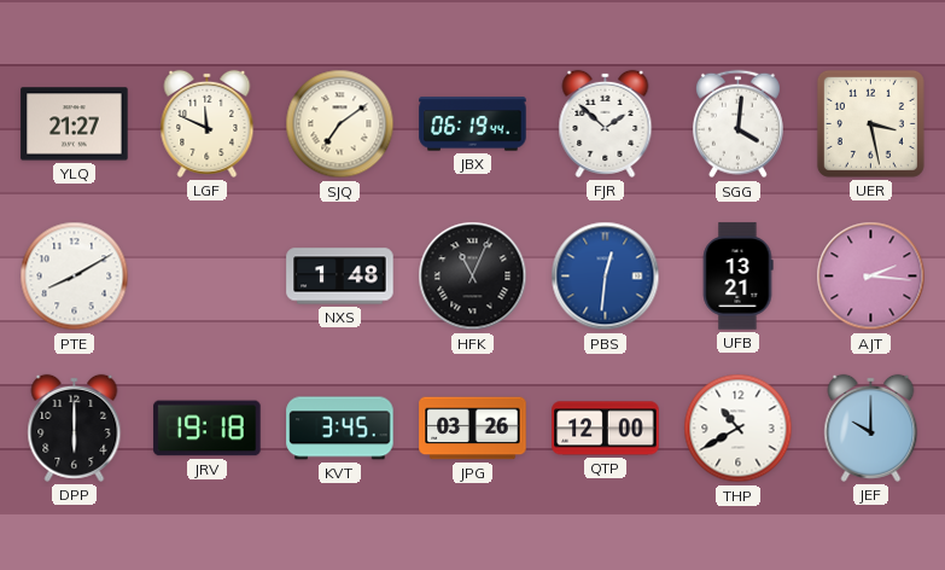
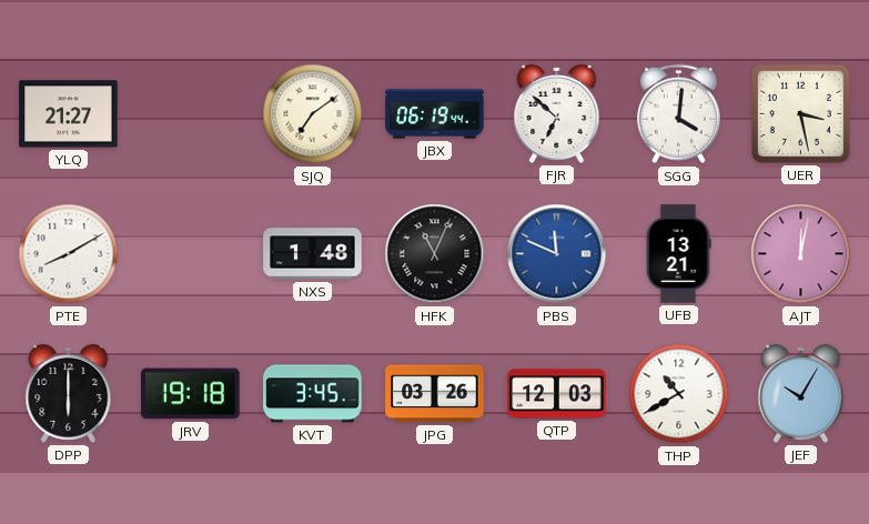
LGF: 11:49 -> none (208, 123)
FJR: 1:52 -> 6:52 (557, 113)
PBS: 12:31 -> 11:49 (557, 254)
AJT: 2:16 -> 12:02 (801, 254)
QTP: 12:00 -> 12:03 (557, 394)
JEF: 10:00 -> 10:05 (801, 393)
